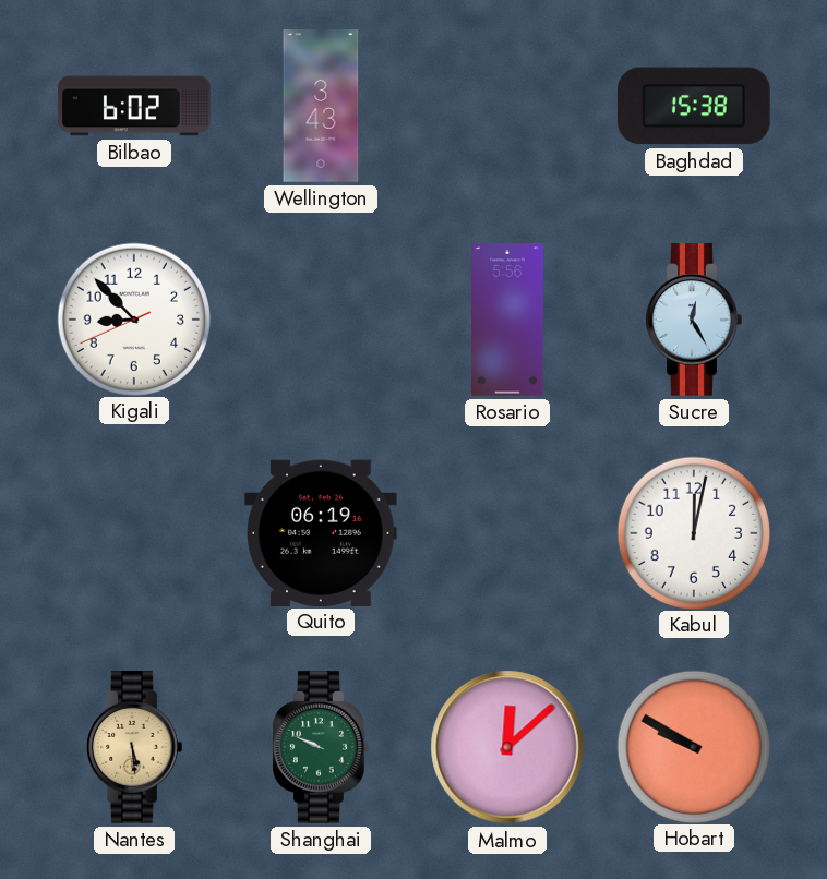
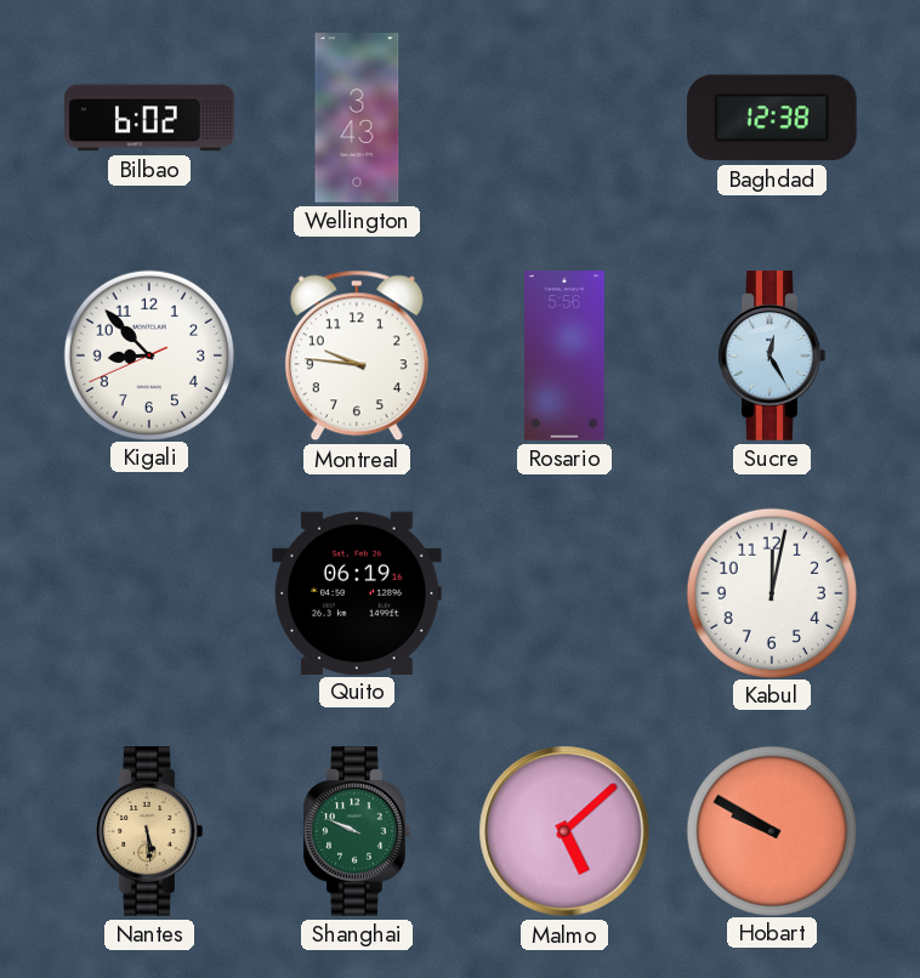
Baghdad: 15:38 -> 12:38 (773, 118)
Montreal: none -> 9:46 (357, 356)
Malmo: 12:08 -> 5:08 (564, 831)
